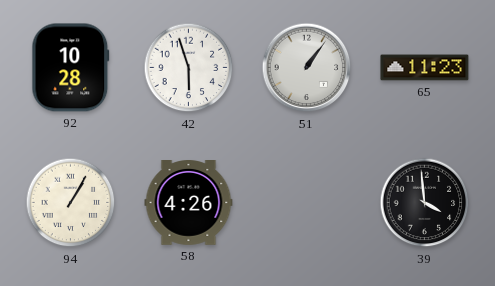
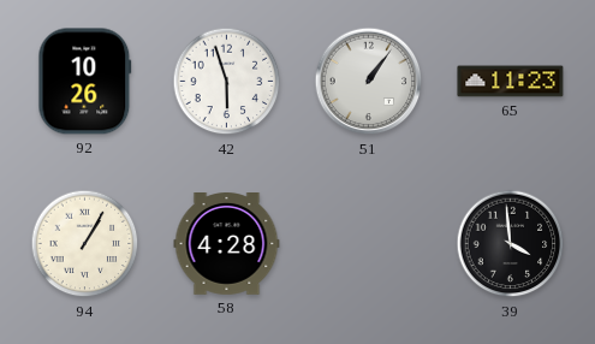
92: 10:28 -> 10:26 (85, 82)
58: 4:26 -> 4:28 (227, 244)
